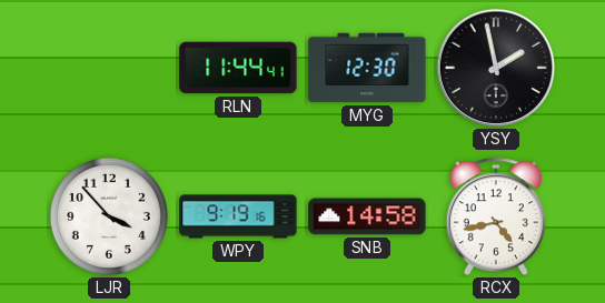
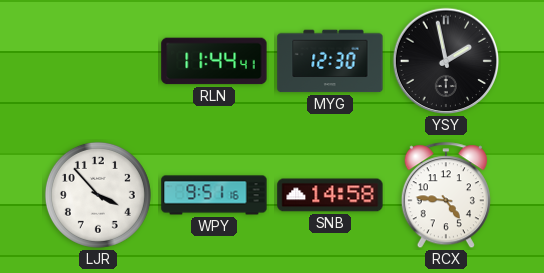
WPY: 9:19 -> 9:51 (214, 195)
RCX: 4:43 -> 4:46 (446, 196)
